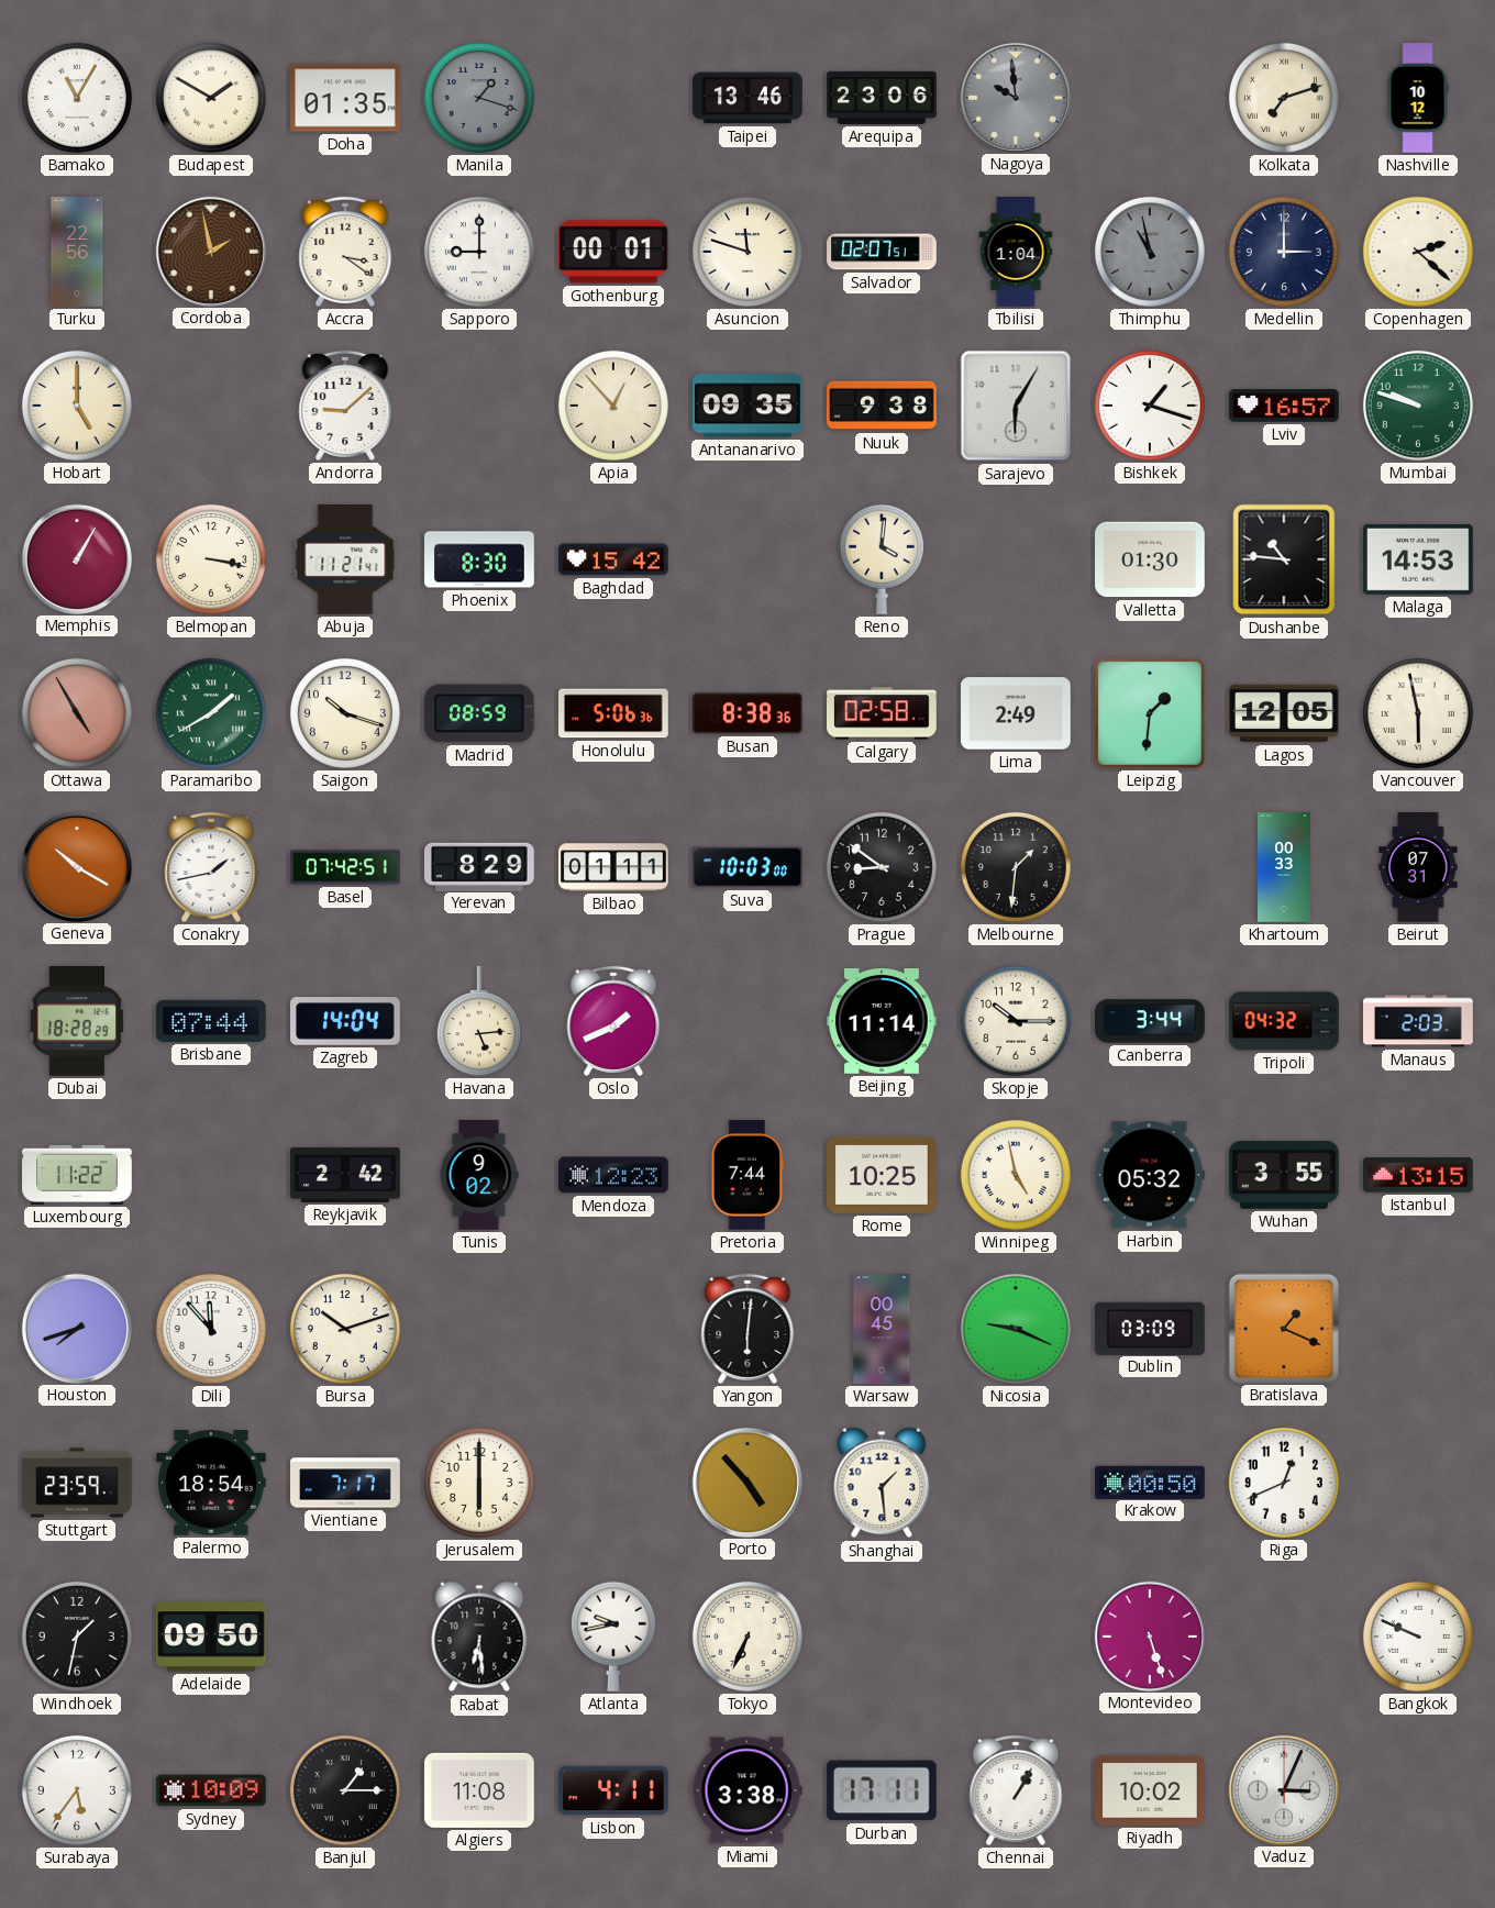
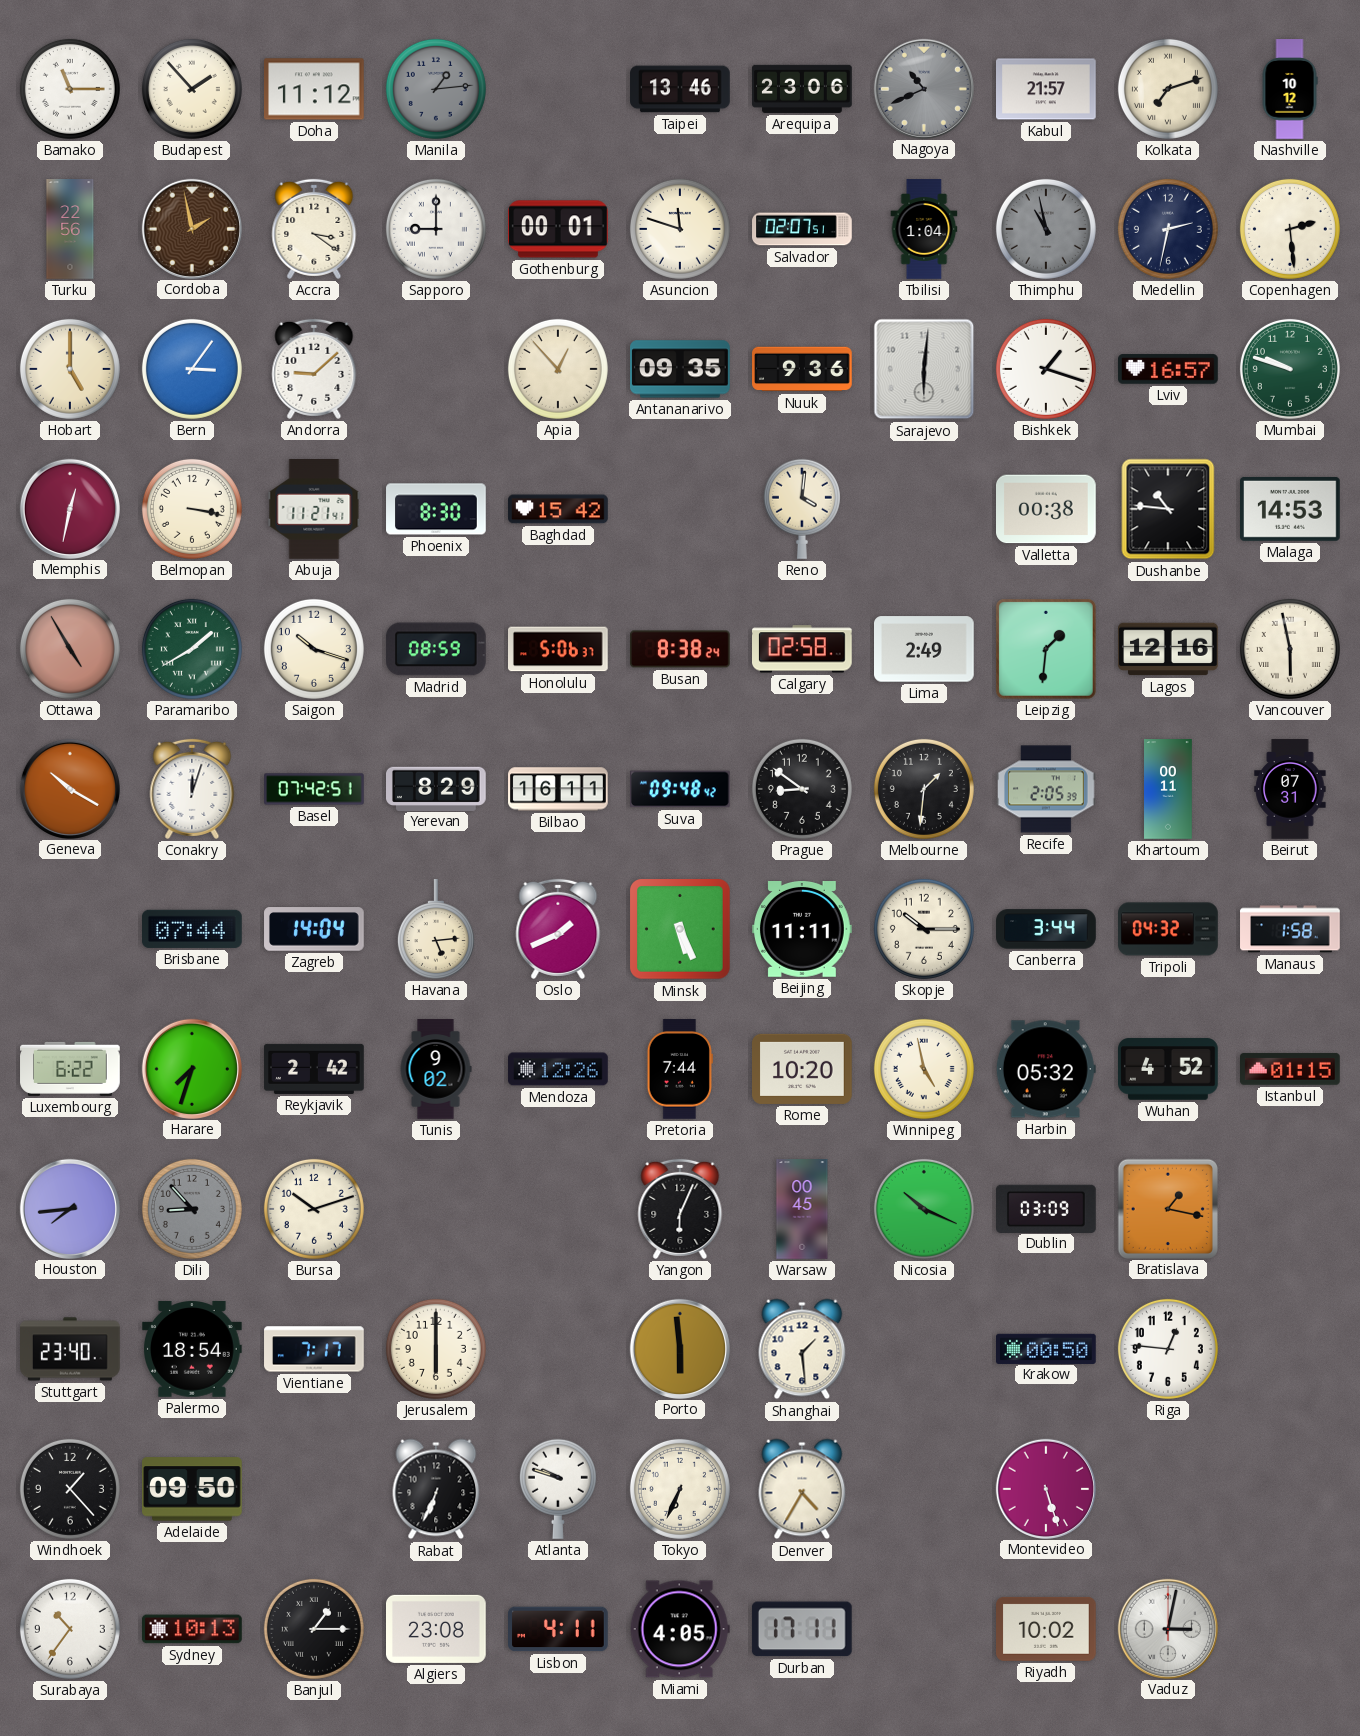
Bamako: 11:05 -> 11:15 (70, 89)
Budapest: 1:50 -> 1:53 (192, 89)
Doha: 01:35 -> 11:12 (315, 89)
Manila: 1:18 -> 1:14 (436, 89)
Nagoya: 9:59 -> 10:41 (923, 88)
Kabul: none -> 21:57 (1047, 89)
Medellin: 3:00 -> 2:32 (1168, 229)
Copenhagen: 2:22 -> 2:29 (1290, 229)
Bern: none -> 3:06 (192, 369)
Nuuk: 9:38 -> 9:36 (802, 369)
Sarajevo: 6:05 -> 6:01 (924, 369)
Memphis: 1:05 -> 12:32 (69, 508)
Valletta: 01:30 -> 00:38 (1047, 509)
Honolulu: 5:06:36 -> 5:06:37 (559, 649)
Busan: 8:38:36 -> 8:38:24 (680, 649)
Lagos: 12:05 -> 12:16 (1168, 649)
Conakry: 1:43 -> 12:03 (192, 789)
Bilbao: 01:11 -> 16:11 (558, 789)
Suva: 10:03 -> 09:48 (681, 789)
Recife: none -> 2:05 (1046, 789)
Khartoum: 00:33 -> 00:11 (1168, 789)
Dubai: 18:28 -> none (77, 1022)
Minsk: none -> 5:26 (680, 929)
Beijing: 11:14 -> 11:11 (803, 930)
Manaus: 2:03 -> 1:58 (1290, 929)
Luxembourg: 11:22 -> 6:22 (70, 1069)
Harare: none -> 7:33 (191, 1068)
Mendoza: 12:23 -> 12:26 (558, 1069)
Rome: 10:25 -> 10:20 (803, 1069)
Wuhan: 3:55 -> 4:52 (1168, 1069)
Istanbul: 13:15 -> 01:15 (1291, 1069)
Houston: 7:42 -> 7:44 (69, 1208)
Dili: 11:53 -> 8:53 (192, 1209)
Dili dial: white -> grey (192, 1209)
Yangon: 6:01 -> 6:04 (680, 1209)
Nicosia: 9:19 -> 10:19 (924, 1209)
Bratislava: 1:19 -> 1:17 (1167, 1208)
Stuttgart: 23:59 -> 23:40 (71, 1349)
Porto: 4:53 -> 5:59 (679, 1348)
Riga: 12:41 -> 12:46 (1168, 1349)
Windhoek: 1:32 -> 1:23 (70, 1489)
Rabat: 6:29 -> 6:34 (436, 1489)
Atlanta: 9:43 -> 9:48 (558, 1489)
Denver: none -> 4:35 (802, 1489)
Bangkok: 9:49 -> none (1418, 1637)
Surabaya: 5:36 -> 10:36 (70, 1629)
Sydney: 10:09 -> 10:13 (193, 1629)
Algiers: 11:08 -> 23:08 (437, 1629)
Miami: 3:38 -> 4:05 (680, 1629)
Chennai: 1:05 -> none (1016, 1790)
Vaduz: 3:04 -> 3:02 (1167, 1628)
